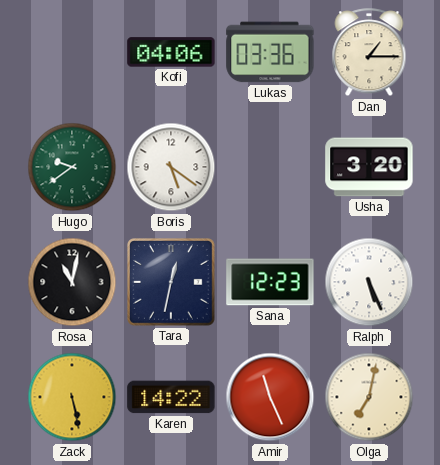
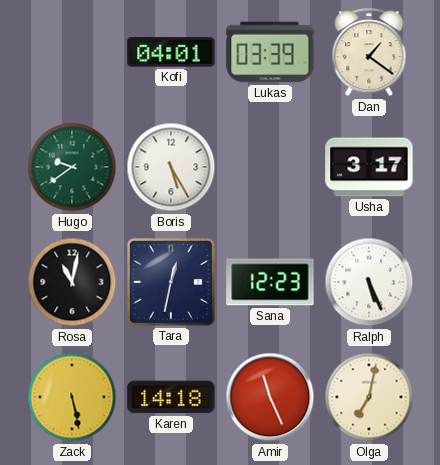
Kofi: 04:06 -> 04:01 (171, 52)
Lukas: 03:36 -> 03:39 (270, 52)
Dan: 1:15 -> 1:21 (369, 53)
Boris: 5:21 -> 5:25 (171, 167)
Usha: 3:20 -> 3:17 (369, 167)
Karen: 14:22 -> 14:18 (171, 397)
